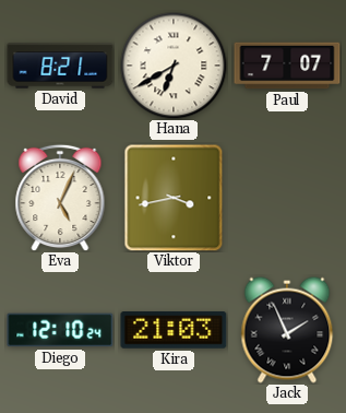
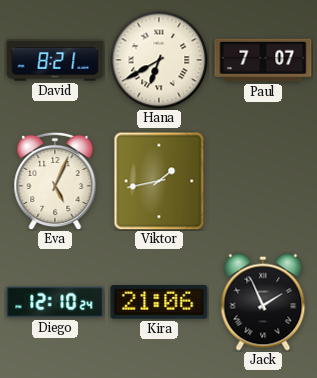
Viktor: 3:43 -> 1:43 (159, 181)
Kira: 21:03 -> 21:06 (159, 303)
